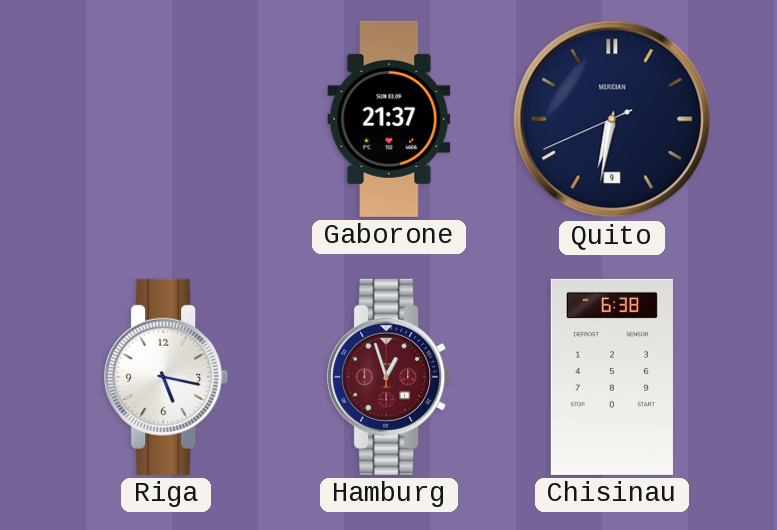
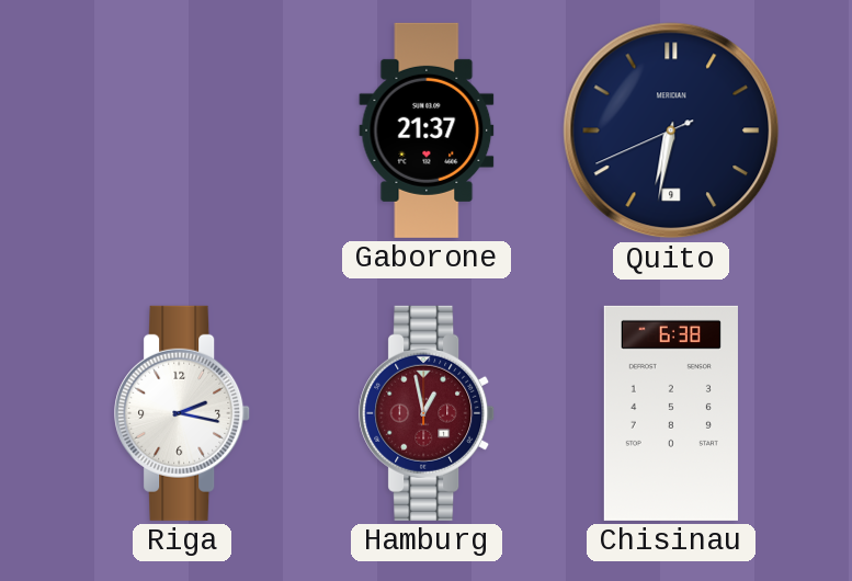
Riga: 5:17 -> 2:17 (183, 413)
Hamburg: 12:57 -> 12:58 (428, 413)
